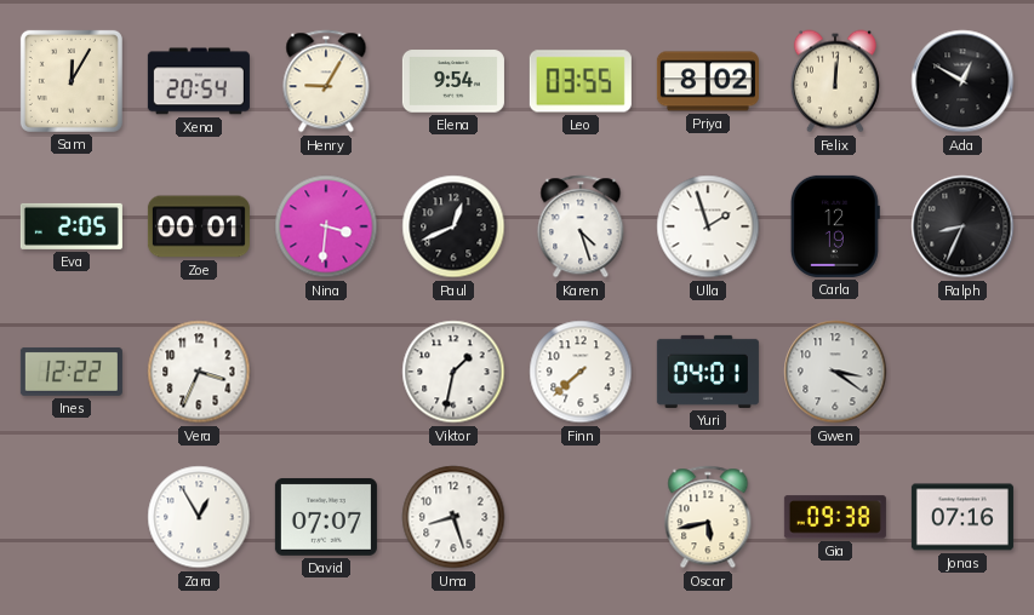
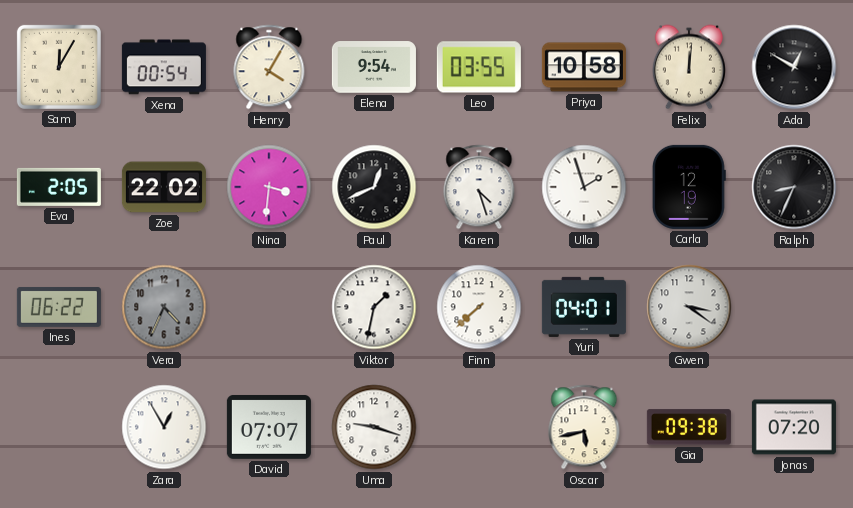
Xena: 20:54 -> 00:54 (164, 67)
Henry: 9:05 -> 4:05 (269, 67)
Priya: 8:02 -> 10:58 (584, 67)
Zoe: 00:01 -> 22:02 (164, 187)
Ines: 12:22 -> 06:22 (59, 307)
Vera: 3:34 -> 4:34 (164, 307)
Vera dial: white -> grey (164, 307)
Uma: 8:27 -> 9:18 (374, 427)
Jonas: 07:16 -> 07:20 (794, 427)
